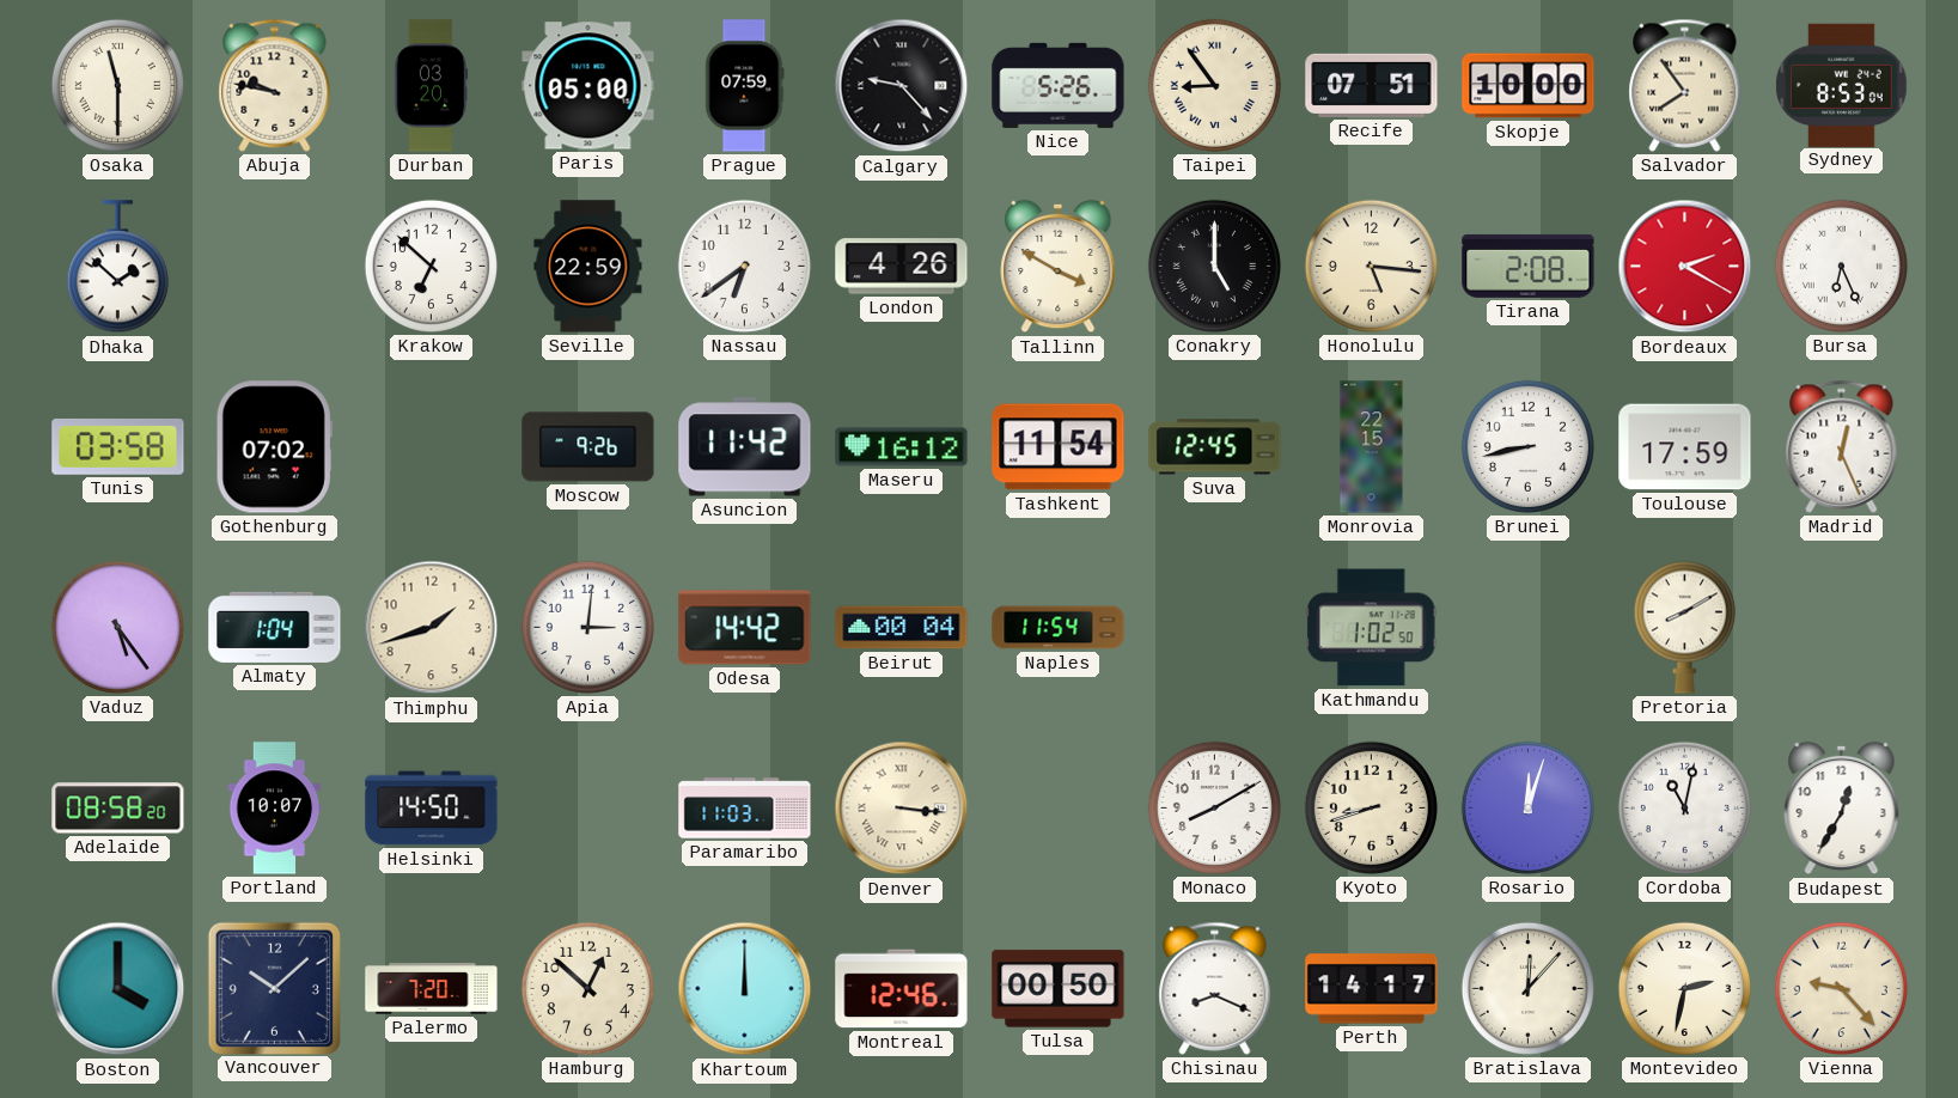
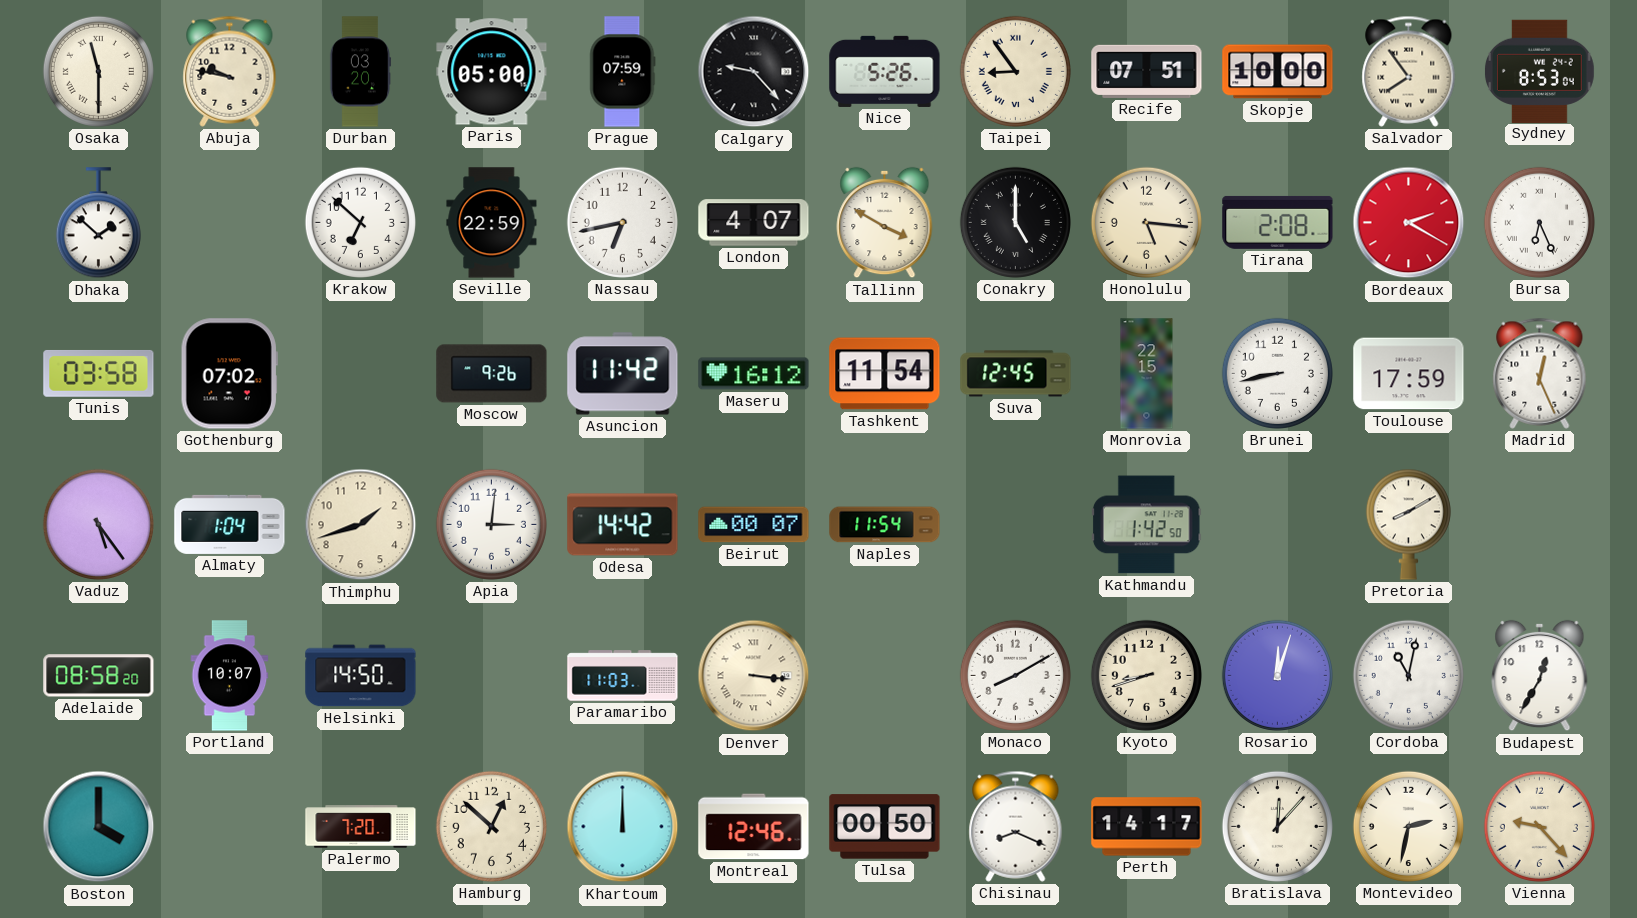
Nassau: 6:39 -> 6:43 (622, 222)
London: 4:26 -> 4:07 (754, 223)
Beirut: 00:04 -> 00:07 (754, 525)
Kathmandu: 1:02 -> 1:42 (1146, 525)
Vancouver: 10:08 -> none (274, 988)
